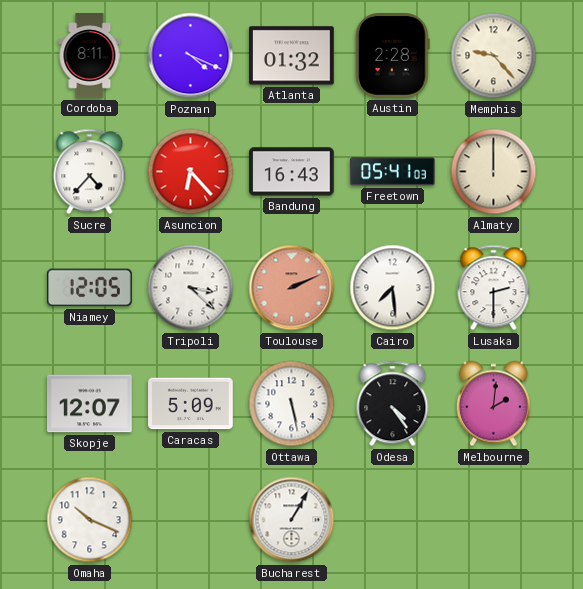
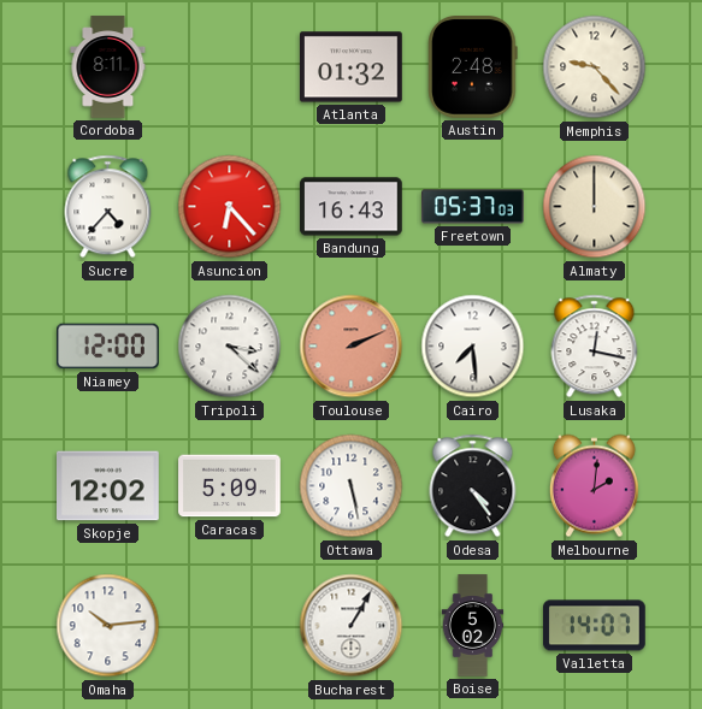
Poznan: 4:19 -> none (191, 56)
Austin: 2:28 -> 2:48 (473, 67)
Freetown: 05:41 -> 05:37 (473, 207)
Niamey: 12:05 -> 12:00 (108, 347)
Lusaka: 2:30 -> 12:17 (595, 347)
Skopje: 12:07 -> 12:02 (108, 486)
Omaha: 10:19 -> 10:14 (108, 626)
Boise: none -> 5:02 (473, 626)
Valletta: none -> 14:07 (595, 626)
